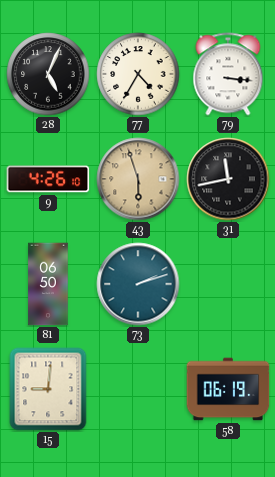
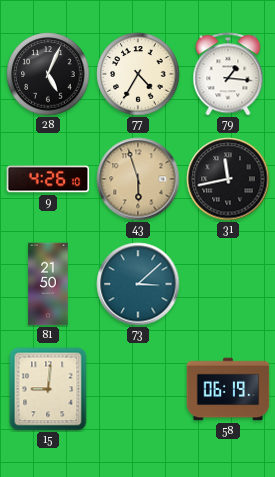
79: 3:16 -> 1:16 (228, 74)
81: 06:50 -> 21:50 (48, 284)
73: 2:12 -> 3:08 (138, 284)
